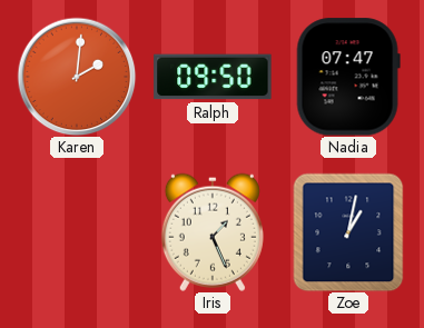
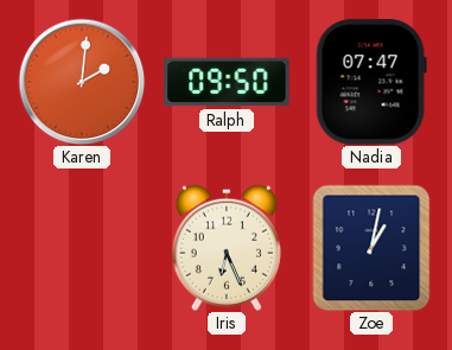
Iris: 1:26 -> 6:26 (227, 248)
